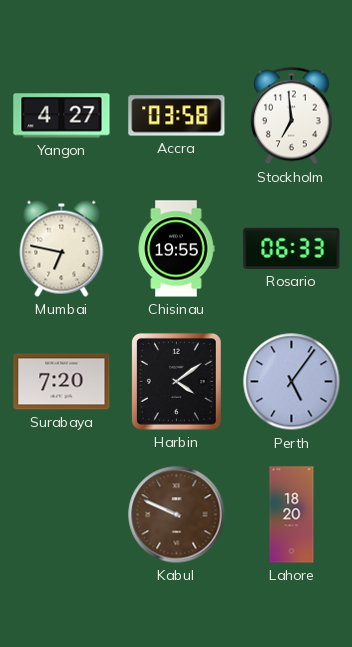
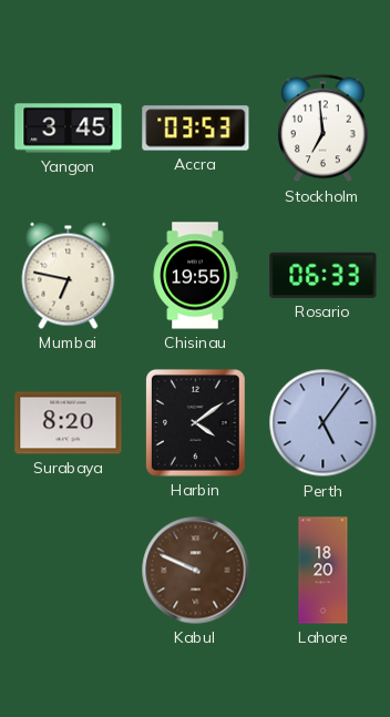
Yangon: 4:27 -> 3:45 (69, 129)
Accra: 03:58 -> 03:53 (196, 129)
Surabaya: 7:20 -> 8:20 (69, 423)
